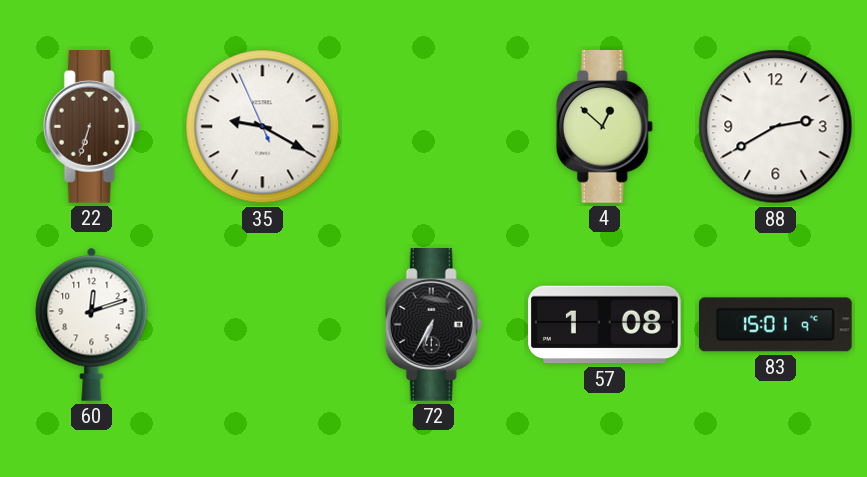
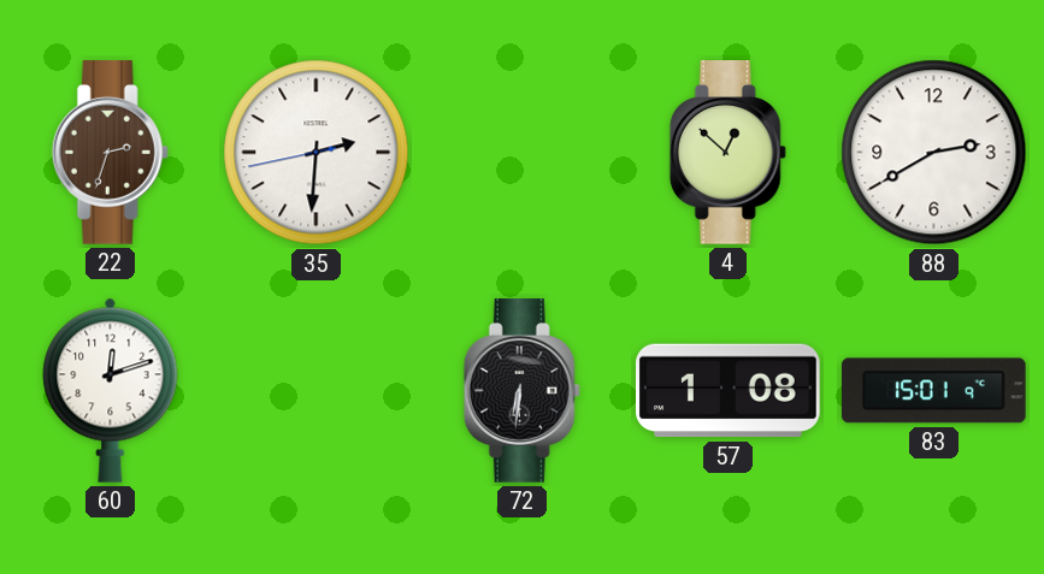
22: 6:33 -> 2:33 (110, 153)
35: 9:19 -> 2:30 (317, 153)
72: 6:35 -> 6:31 (521, 391)
